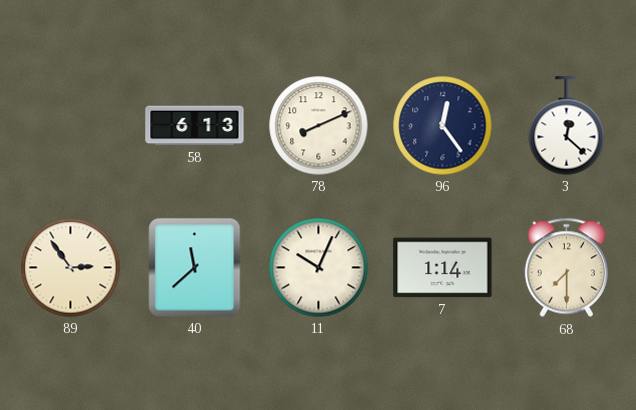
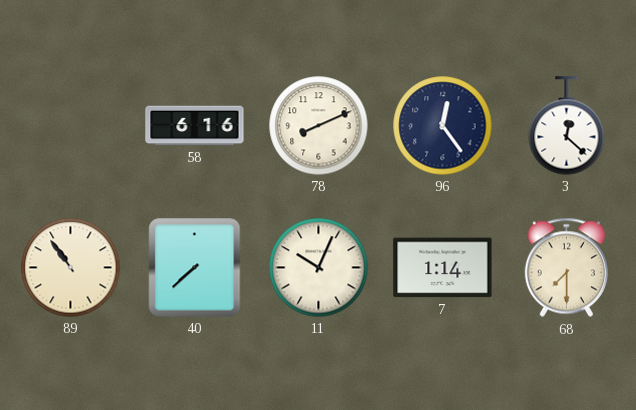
58: 6:13 -> 6:16 (195, 126)
89: 2:54 -> 10:54 (71, 268)
40: 11:38 -> 7:38 (195, 268)
